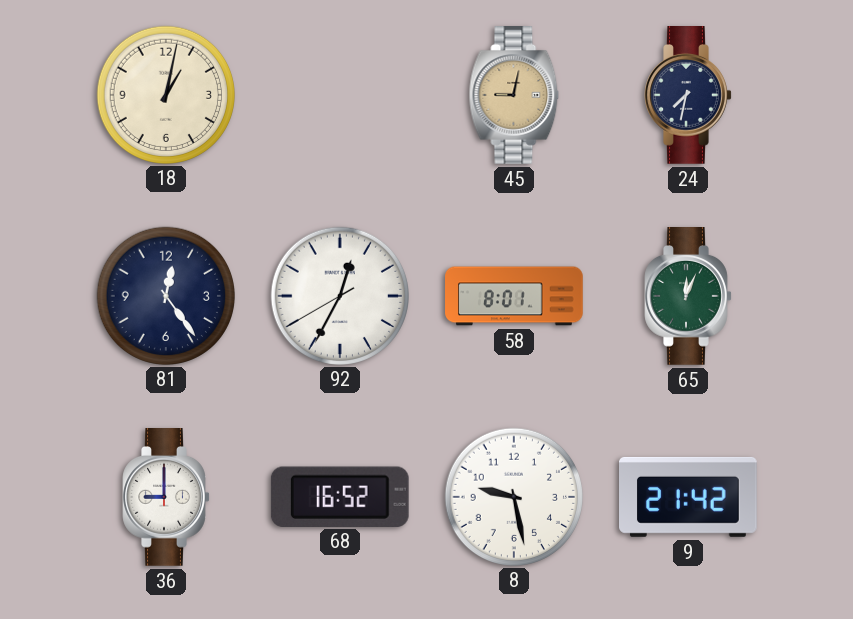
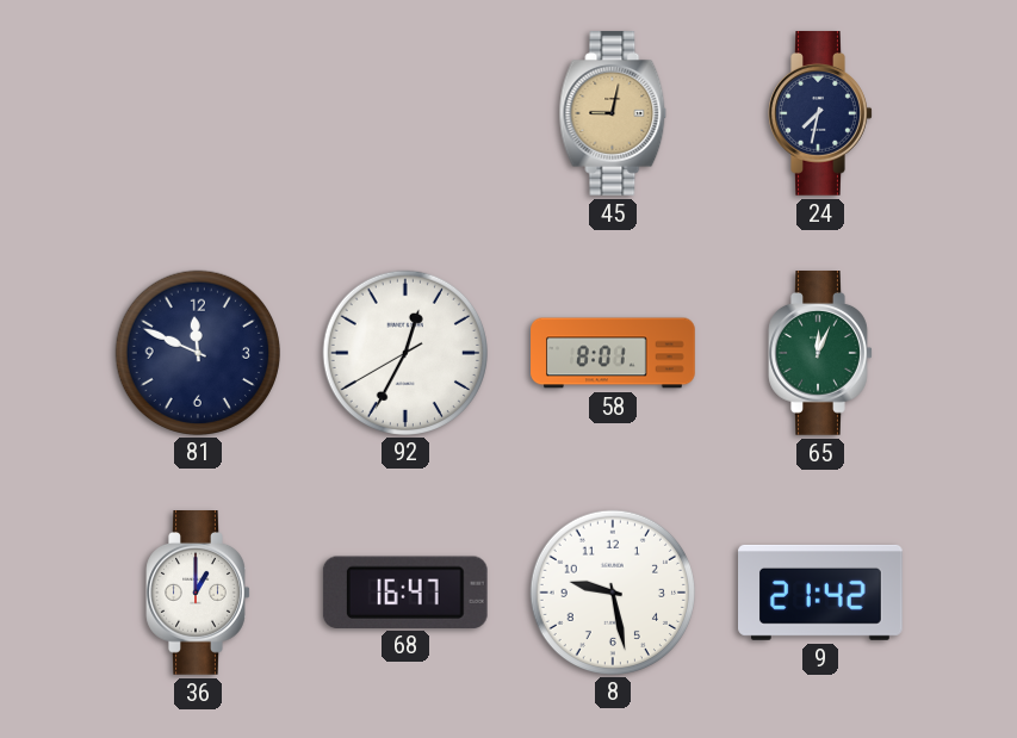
18: 1:02 -> none (165, 94)
81: 12:24 -> 11:49 (197, 352)
36: 9:00 -> 1:00 (198, 594)
68: 16:52 -> 16:47 (405, 591)
